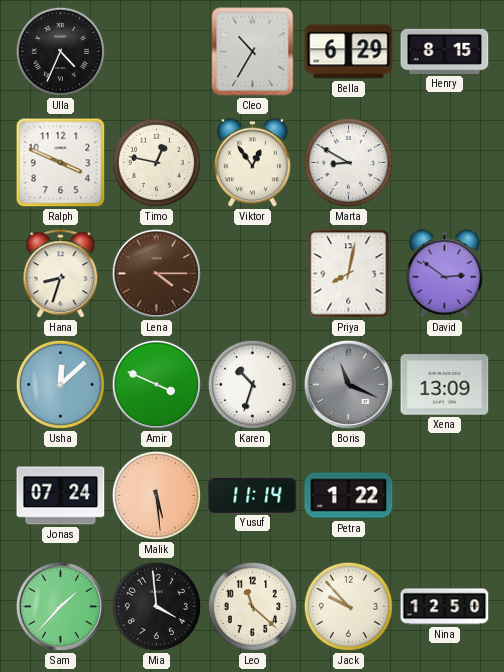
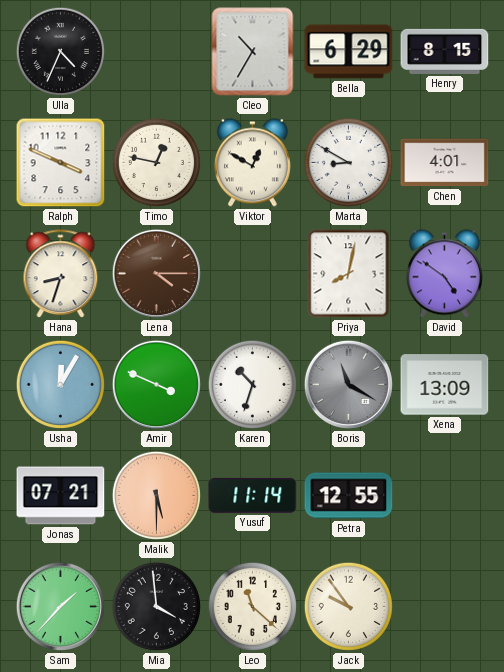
Viktor: 12:54 -> 12:50 (252, 163)
Chen: none -> 4:01 (445, 163)
David: 2:51 -> 4:51 (444, 274)
Usha: 12:08 -> 12:05 (60, 384)
Boris: 11:19 -> 11:20 (348, 384)
Jonas: 07:24 -> 07:21 (61, 496)
Malik: 5:29 -> 5:30 (156, 495)
Petra: 1:22 -> 12:55 (349, 496)
Jack: 9:53 -> 9:54 (348, 606)
Nina: 12:50 -> none (445, 607)
